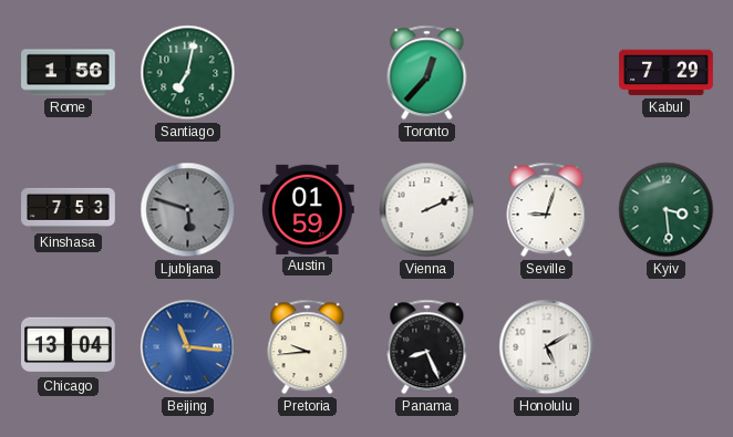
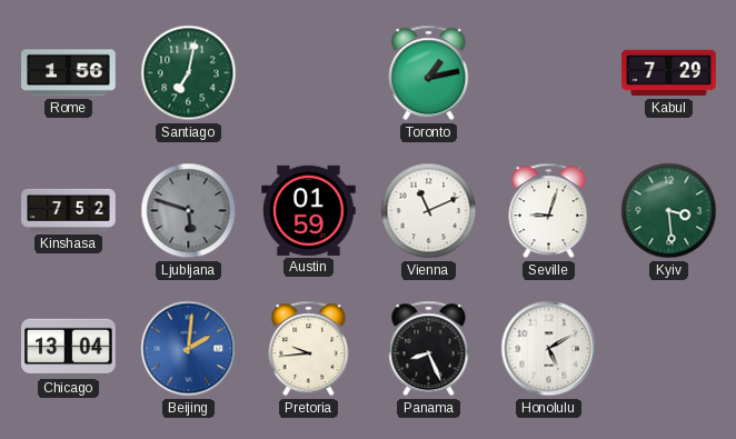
Toronto: 12:37 -> 1:13 (429, 73)
Kinshasa: 7:53 -> 7:52 (69, 210)
Vienna: 2:11 -> 11:11 (429, 211)
Beijing: 11:16 -> 2:01 (189, 349)
